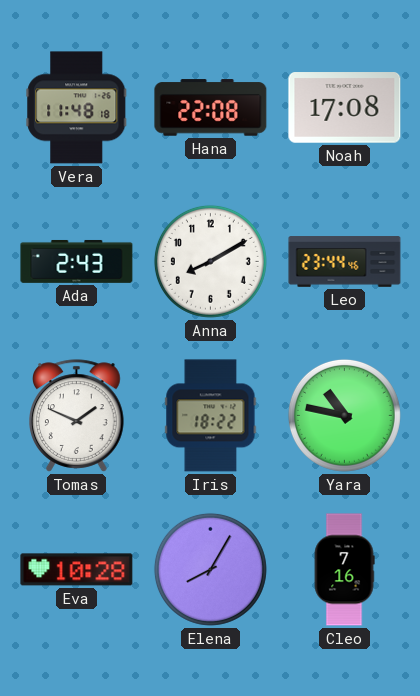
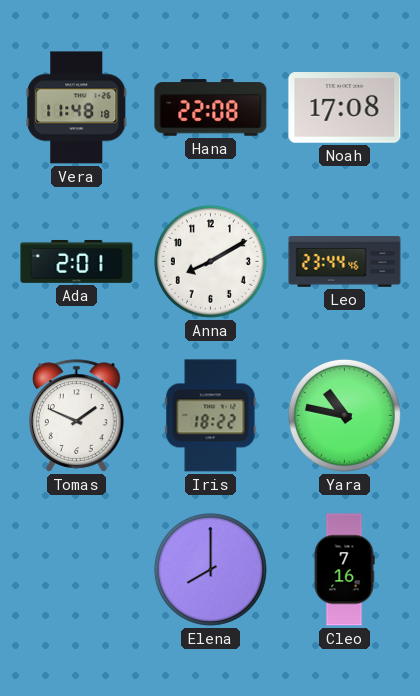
Ada: 2:43 -> 2:01 (77, 261)
Eva: 10:28 -> none (77, 570)
Elena: 8:05 -> 8:00 (210, 569)
